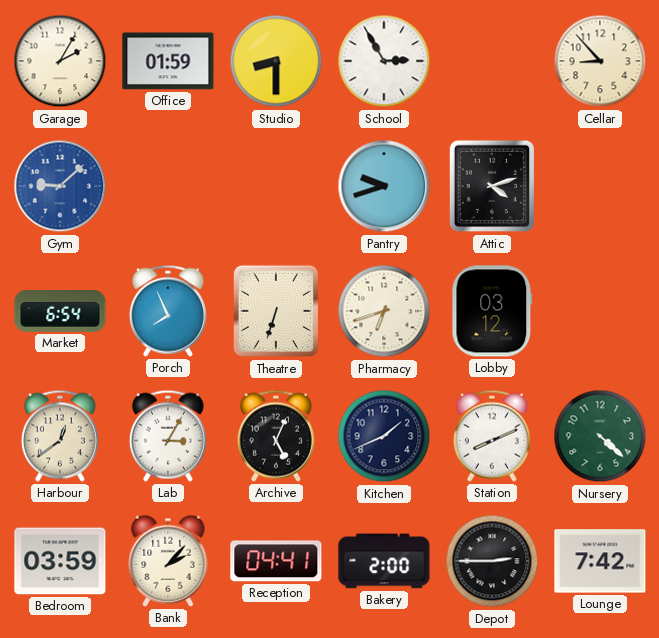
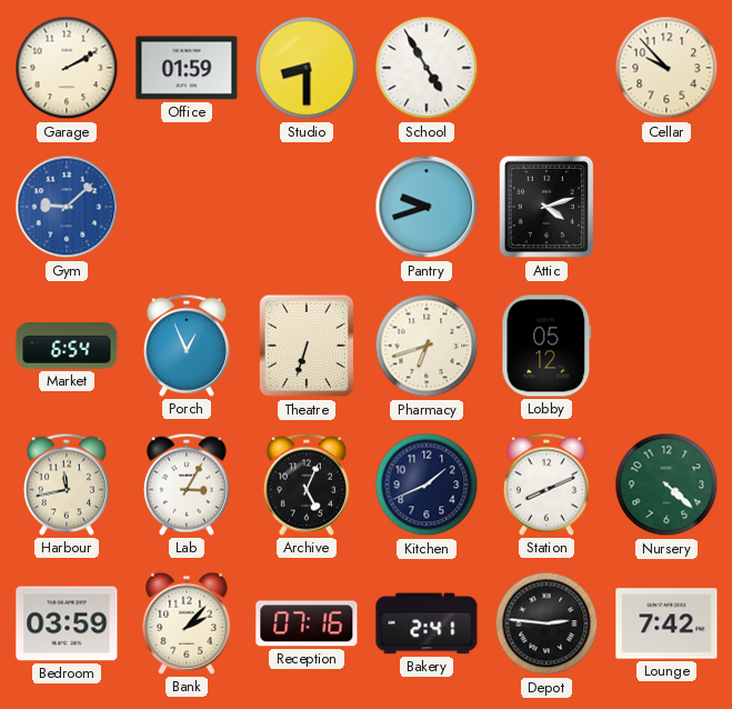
Garage: 2:05 -> 2:10 (67, 68)
School: 2:55 -> 4:55 (427, 68)
Cellar: 8:53 -> 9:53 (666, 68)
Porch: 7:56 -> 12:56 (187, 346)
Lobby: 03:12 -> 05:12 (547, 346)
Harbour: 12:39 -> 11:43 (67, 485)
Reception: 04:41 -> 07:16 (307, 623)
Bakery: 2:00 -> 2:41 (427, 623)
Depot: 2:45 -> 2:46 (547, 623)
